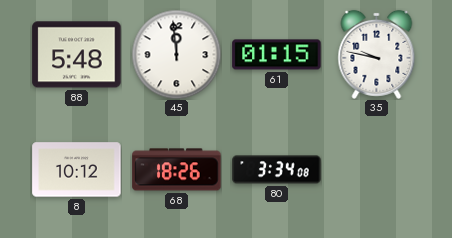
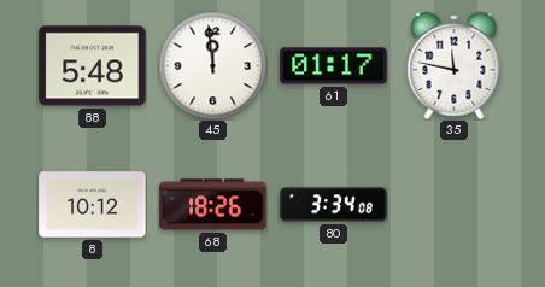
61: 01:15 -> 01:17 (334, 66)
35: 9:47 -> 11:47 (455, 65)
